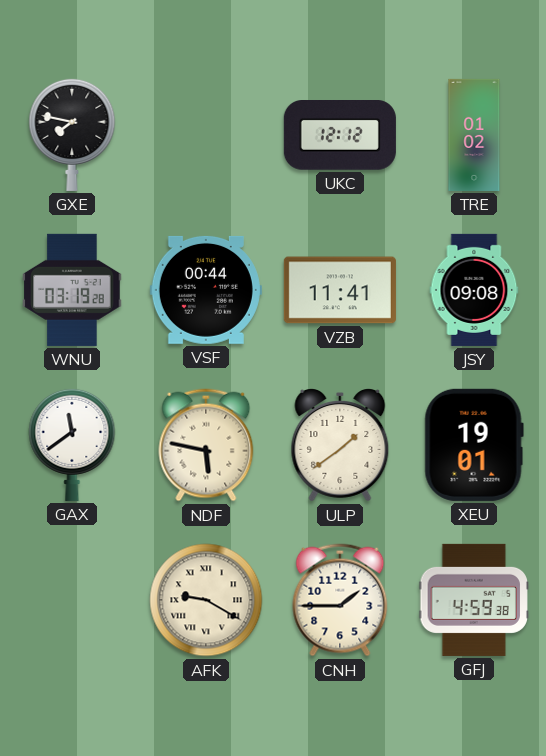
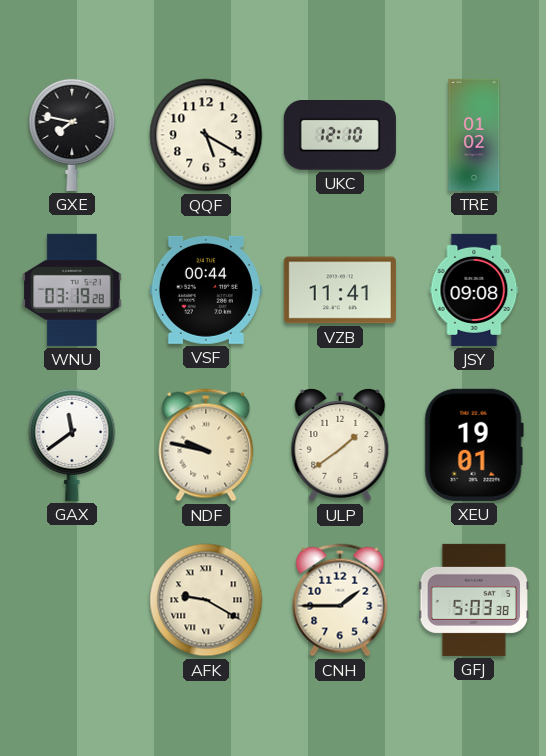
QQF: none -> 5:20 (206, 135)
UKC: 12:12 -> 12:10 (340, 136)
NDF: 5:47 -> 9:47 (206, 445)
GFJ: 4:59 -> 5:03 (474, 600)
